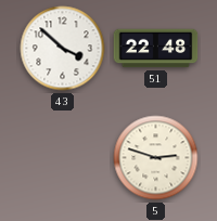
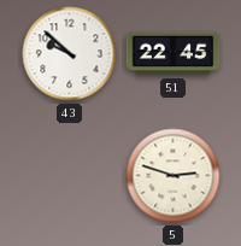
43: 3:52 -> 9:52 (70, 54)
51: 22:48 -> 22:45 (174, 54)
